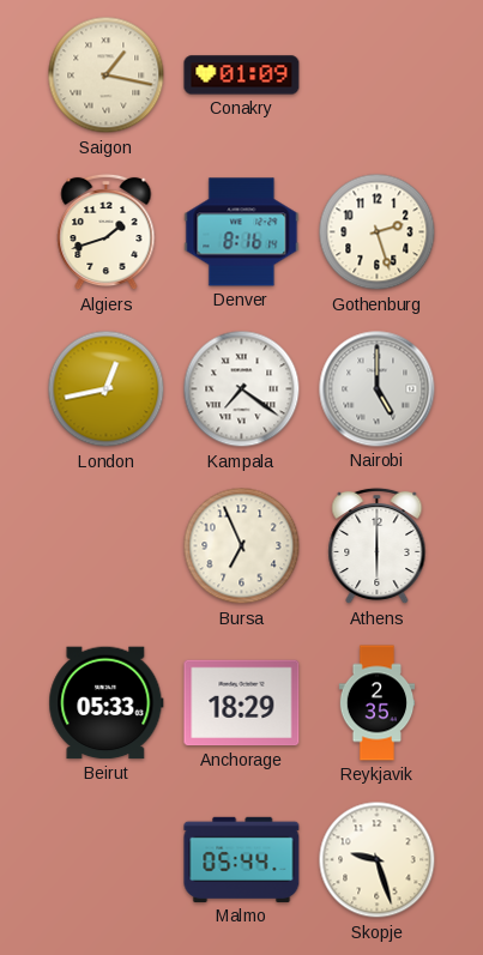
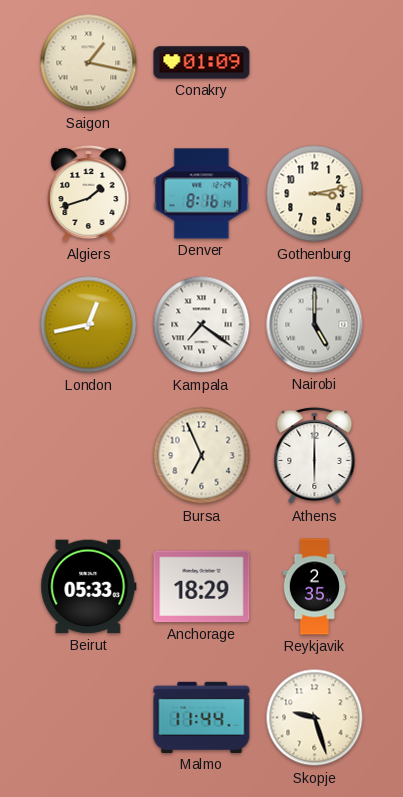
Gothenburg: 2:27 -> 3:13 (315, 194)
Malmo: 05:44 -> 11:44 (202, 717)
